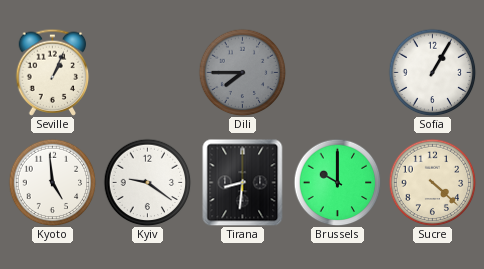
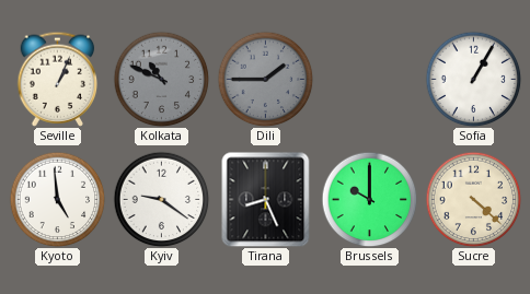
Kolkata: none -> 10:49 (161, 79)
Dili: 7:45 -> 1:45 (265, 79)
Tirana: 8:31 -> 8:26 (266, 199)
